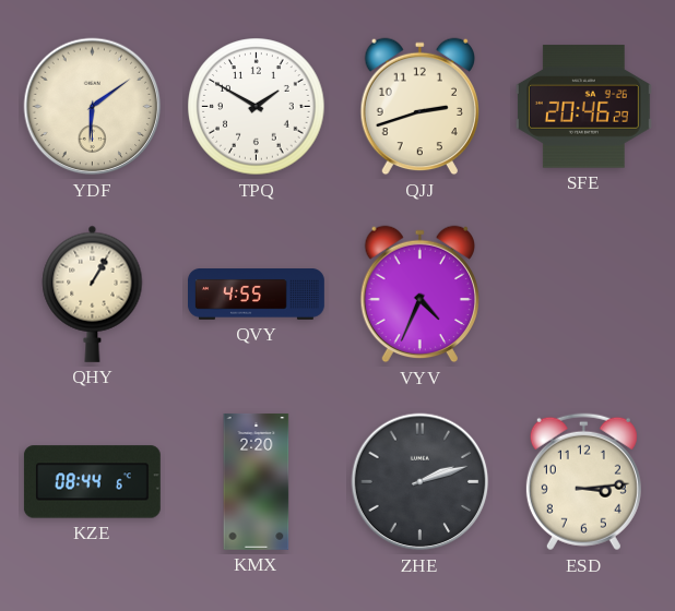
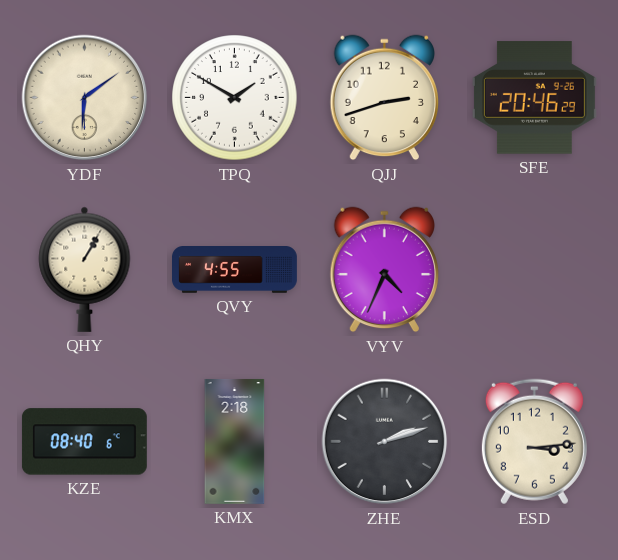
KZE: 08:44 -> 08:40 (84, 442)
KMX: 2:20 -> 2:18 (235, 441)
